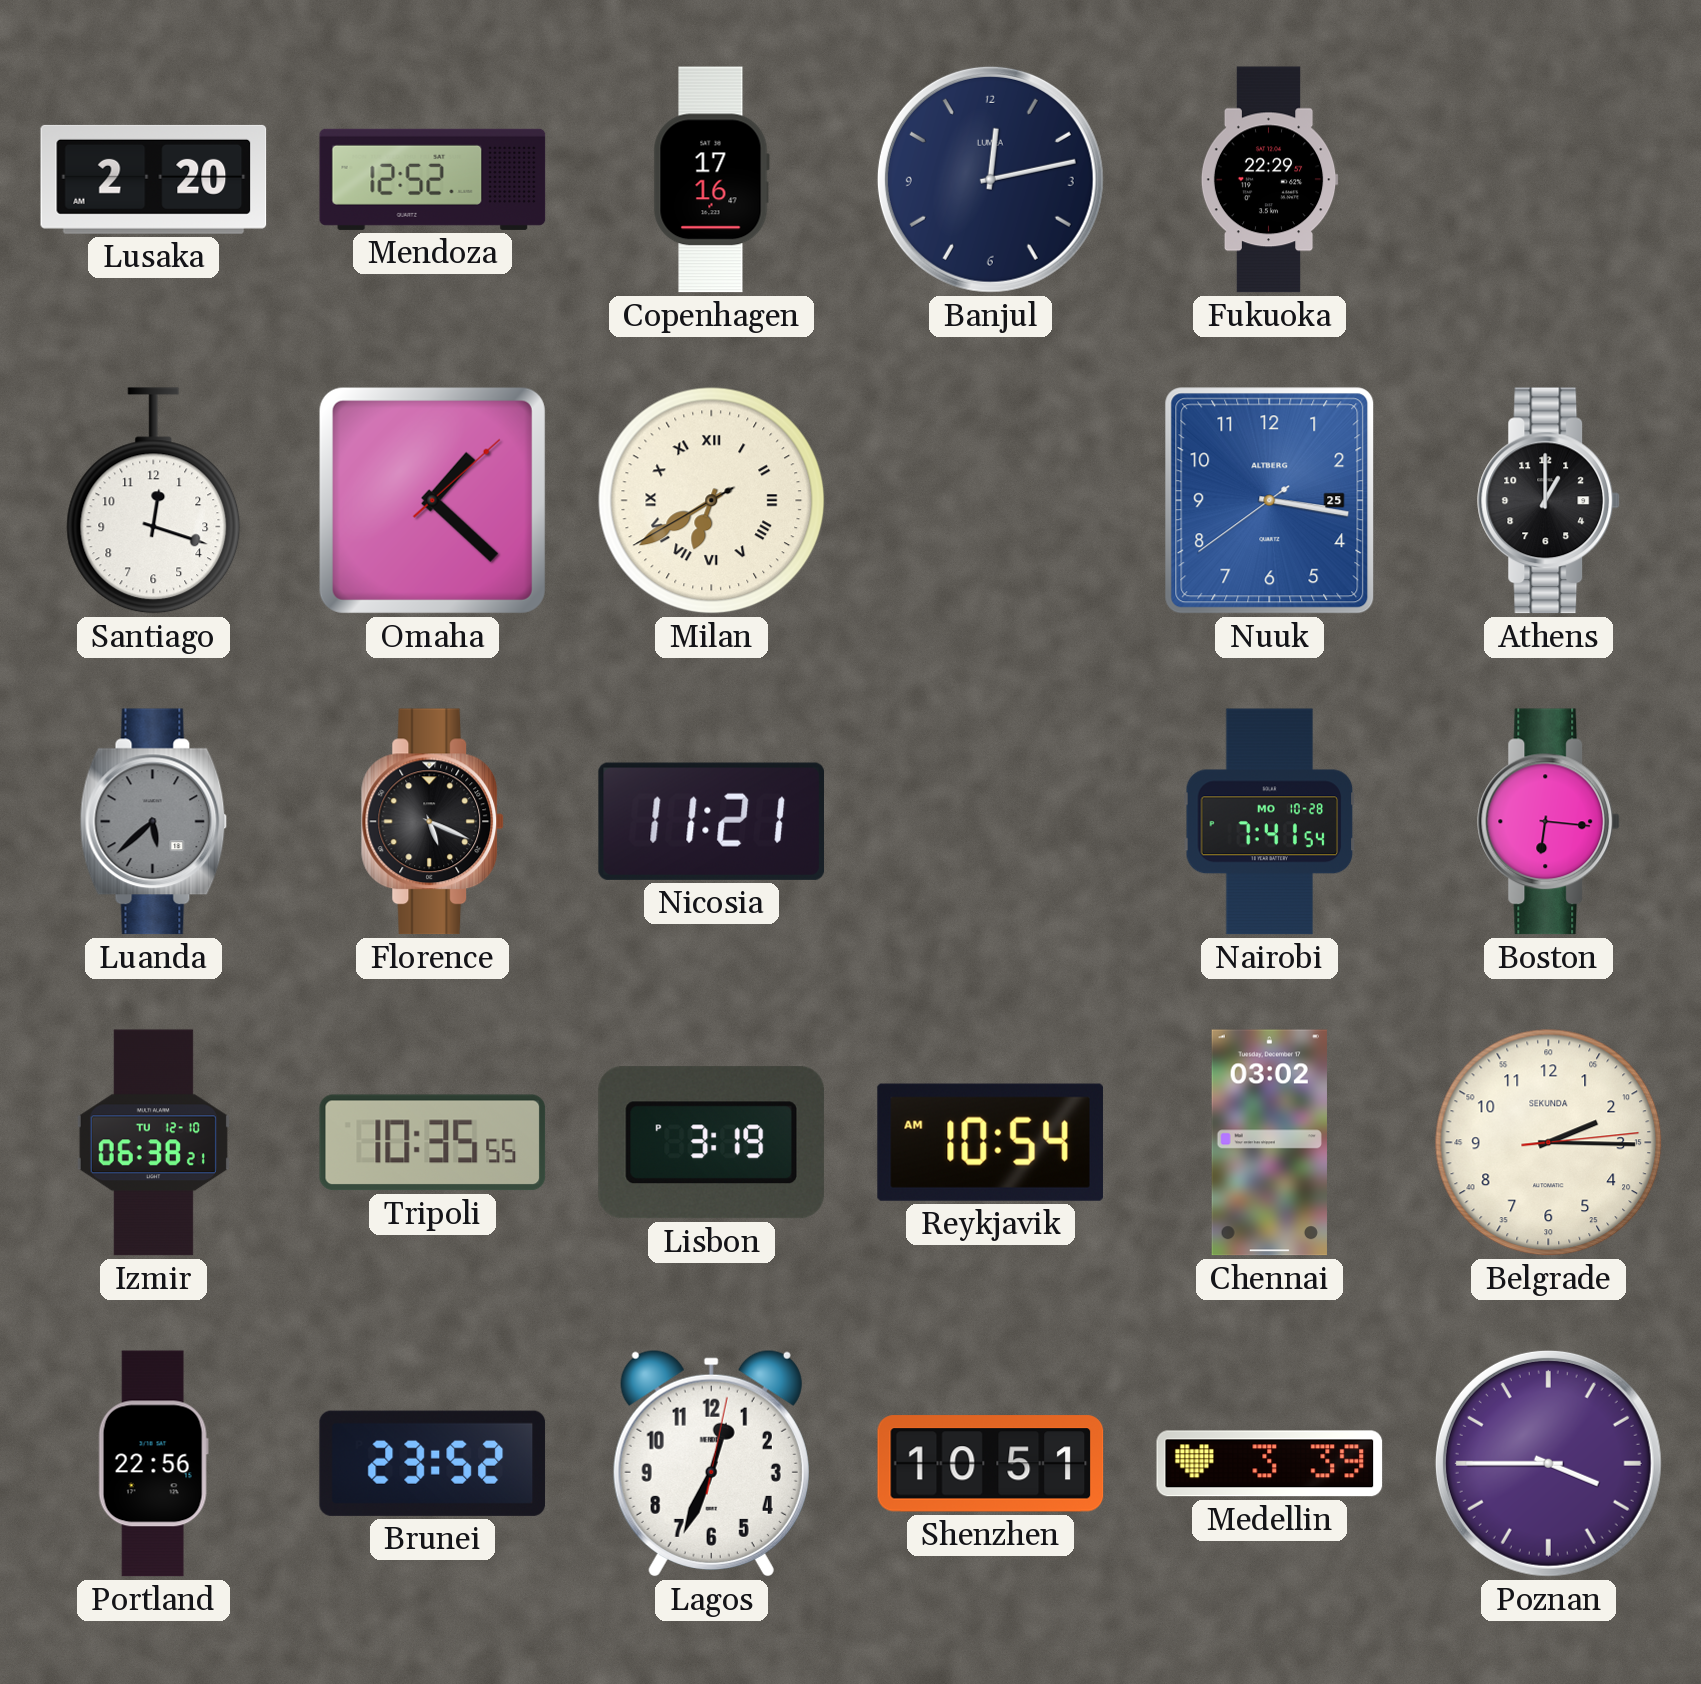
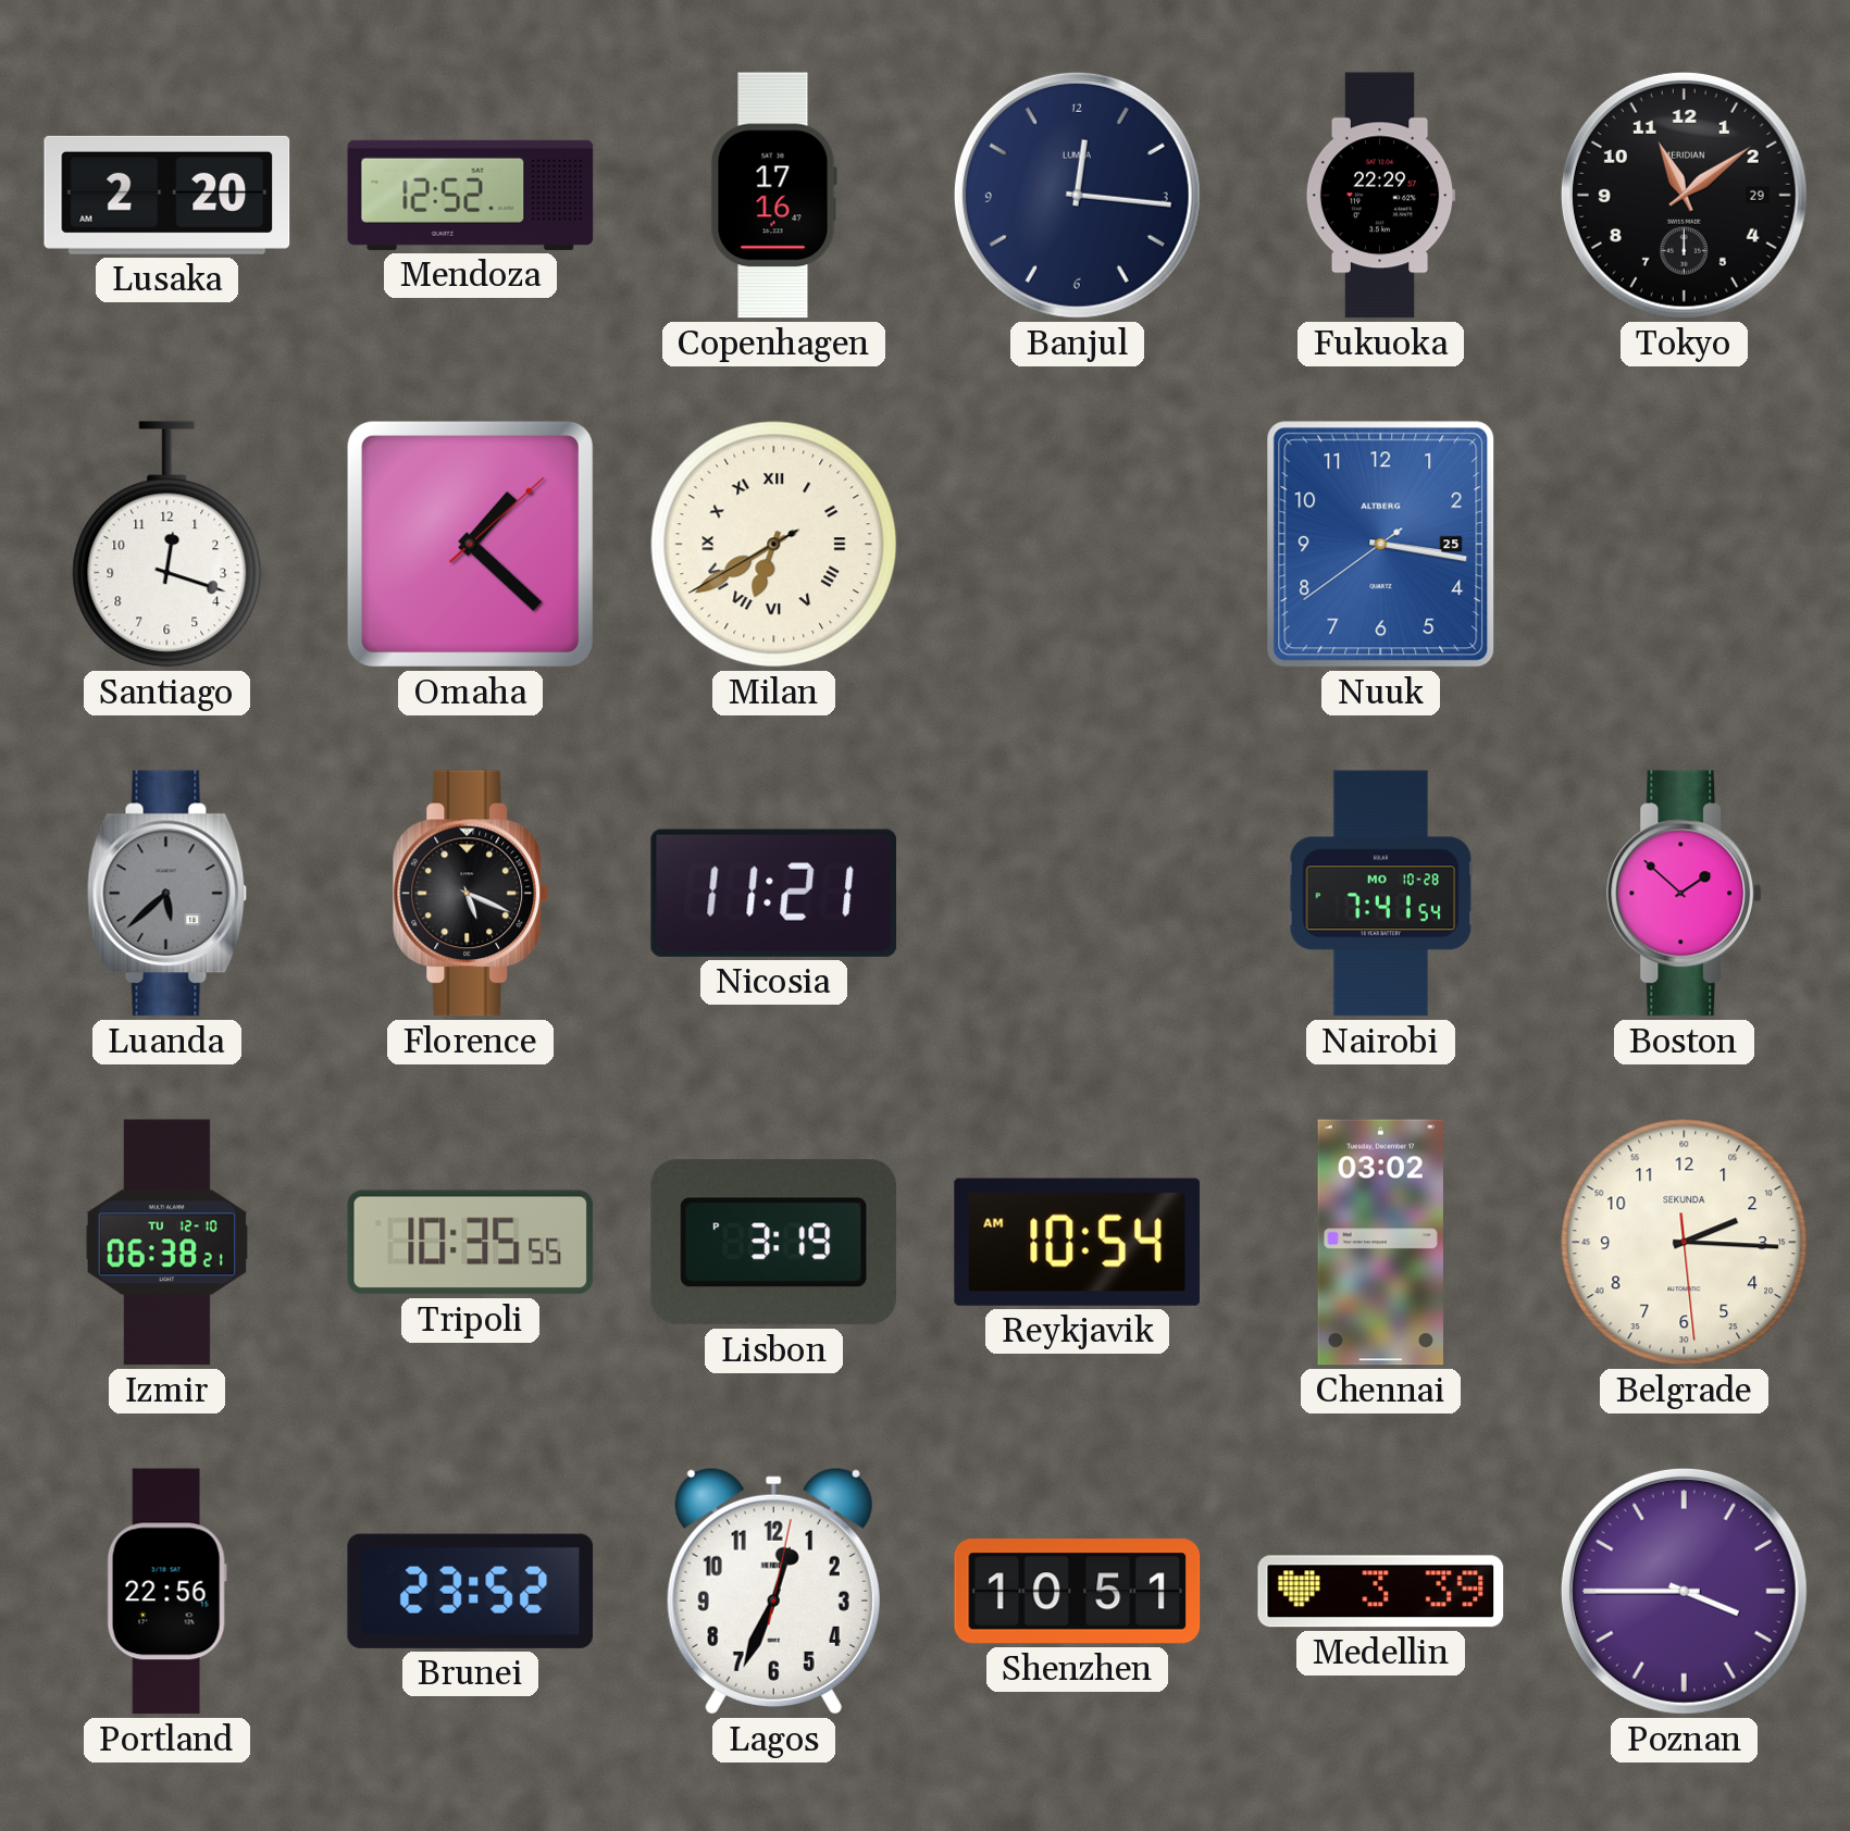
Banjul: 12:13 -> 12:16 (1077, 195)
Tokyo: none -> 11:09 (1684, 195)
Athens: 1:00 -> none (1549, 501)
Boston: 6:16 -> 1:52 (1685, 894)
Belgrade: 2:15:14 -> 2:15:29 (1685, 1243)
